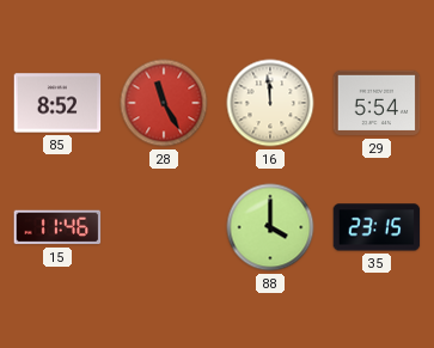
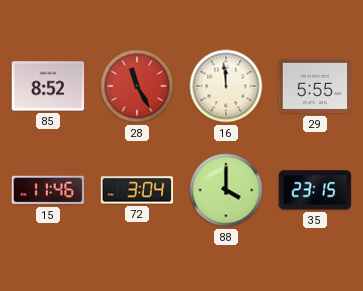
29: 5:54 -> 5:55 (315, 86)
72: none -> 3:04 (137, 190)
